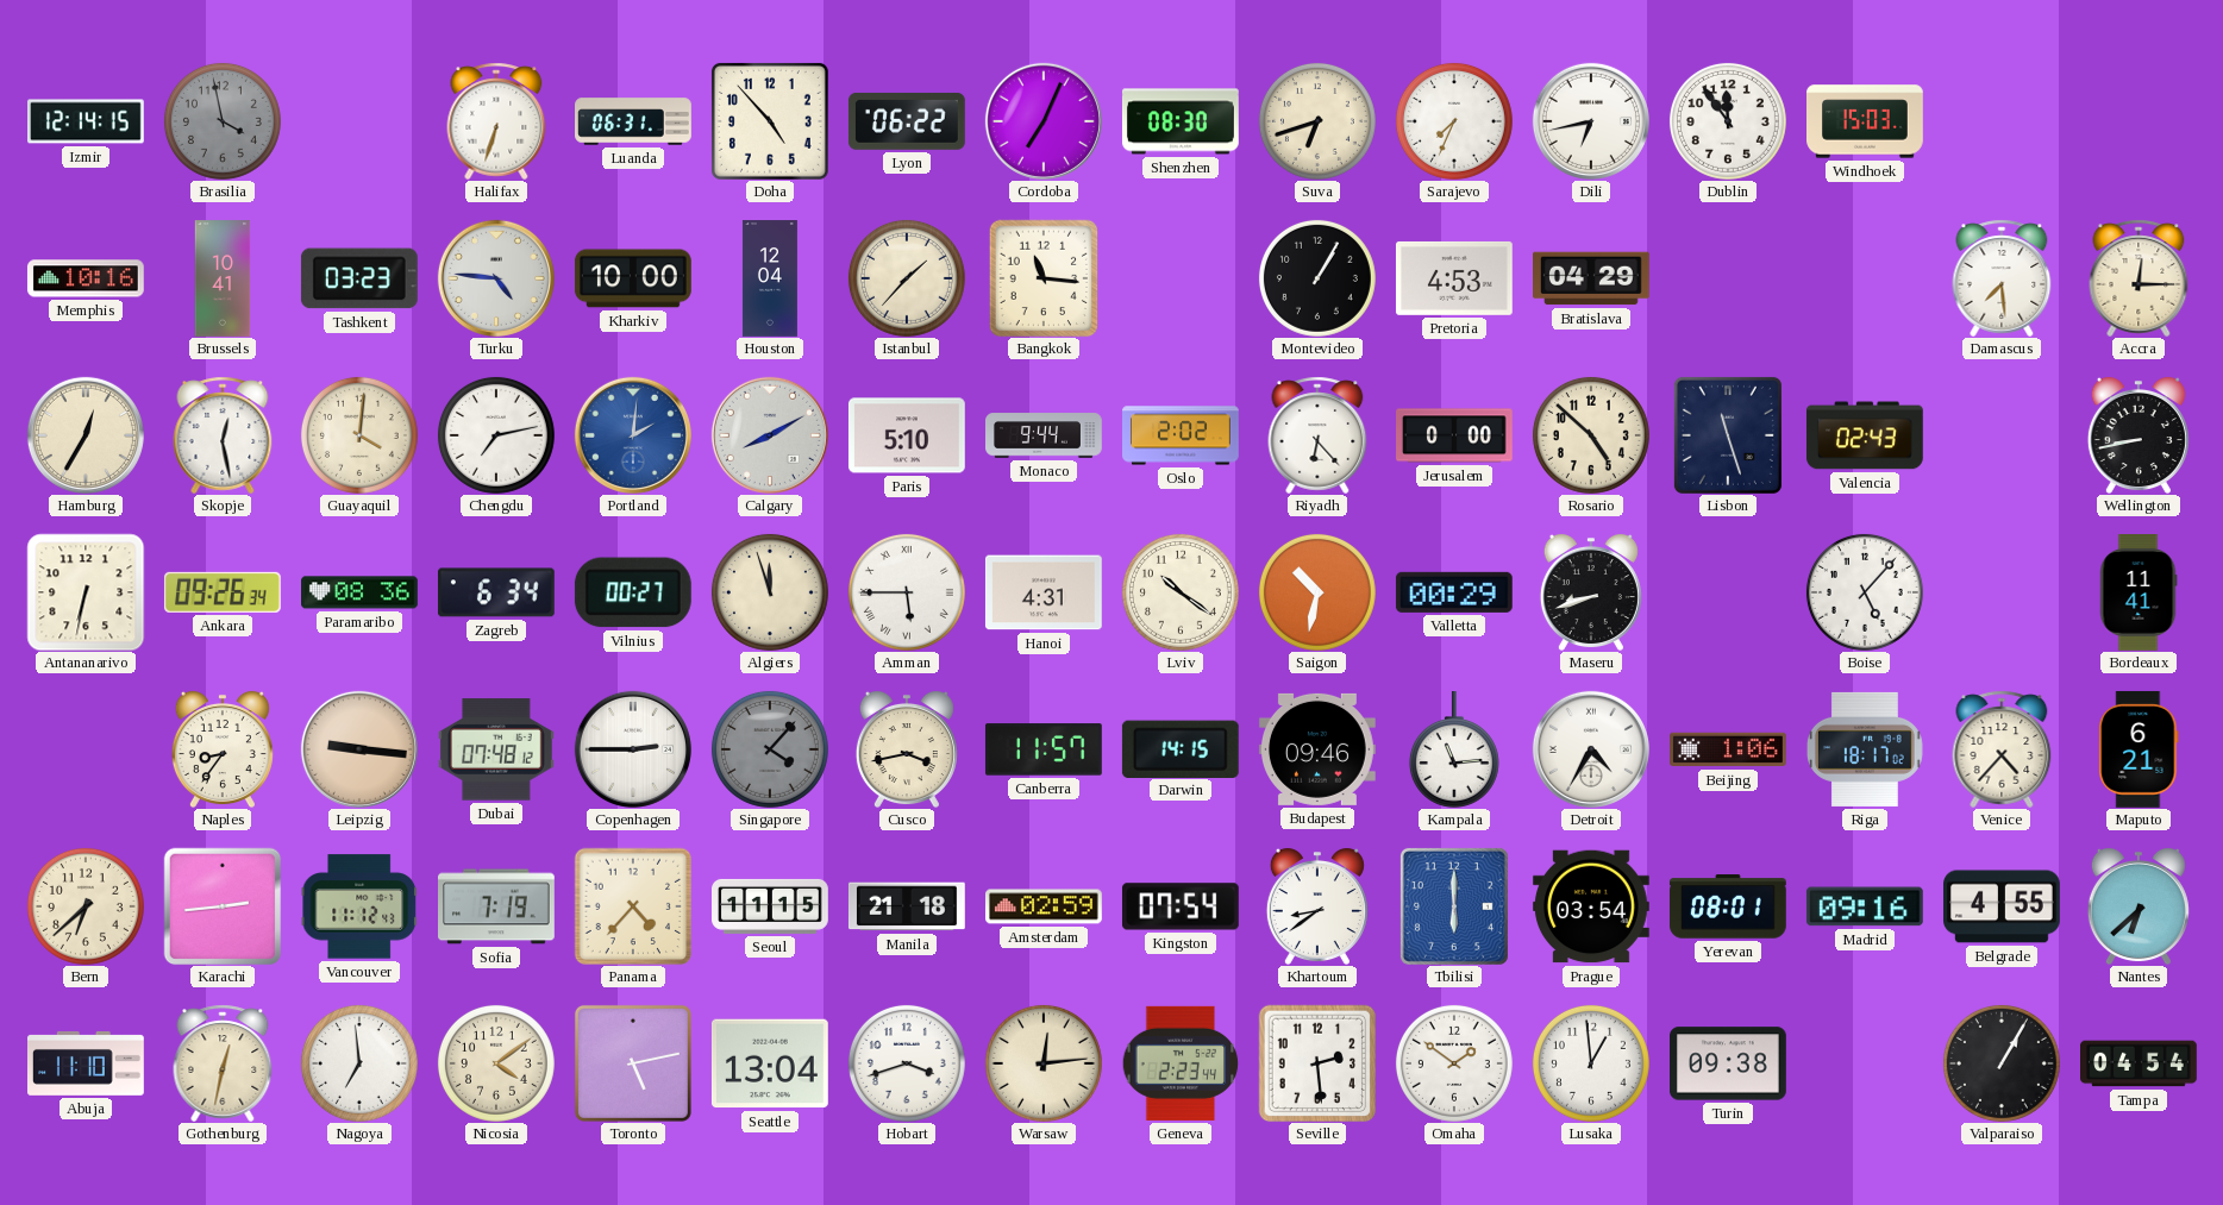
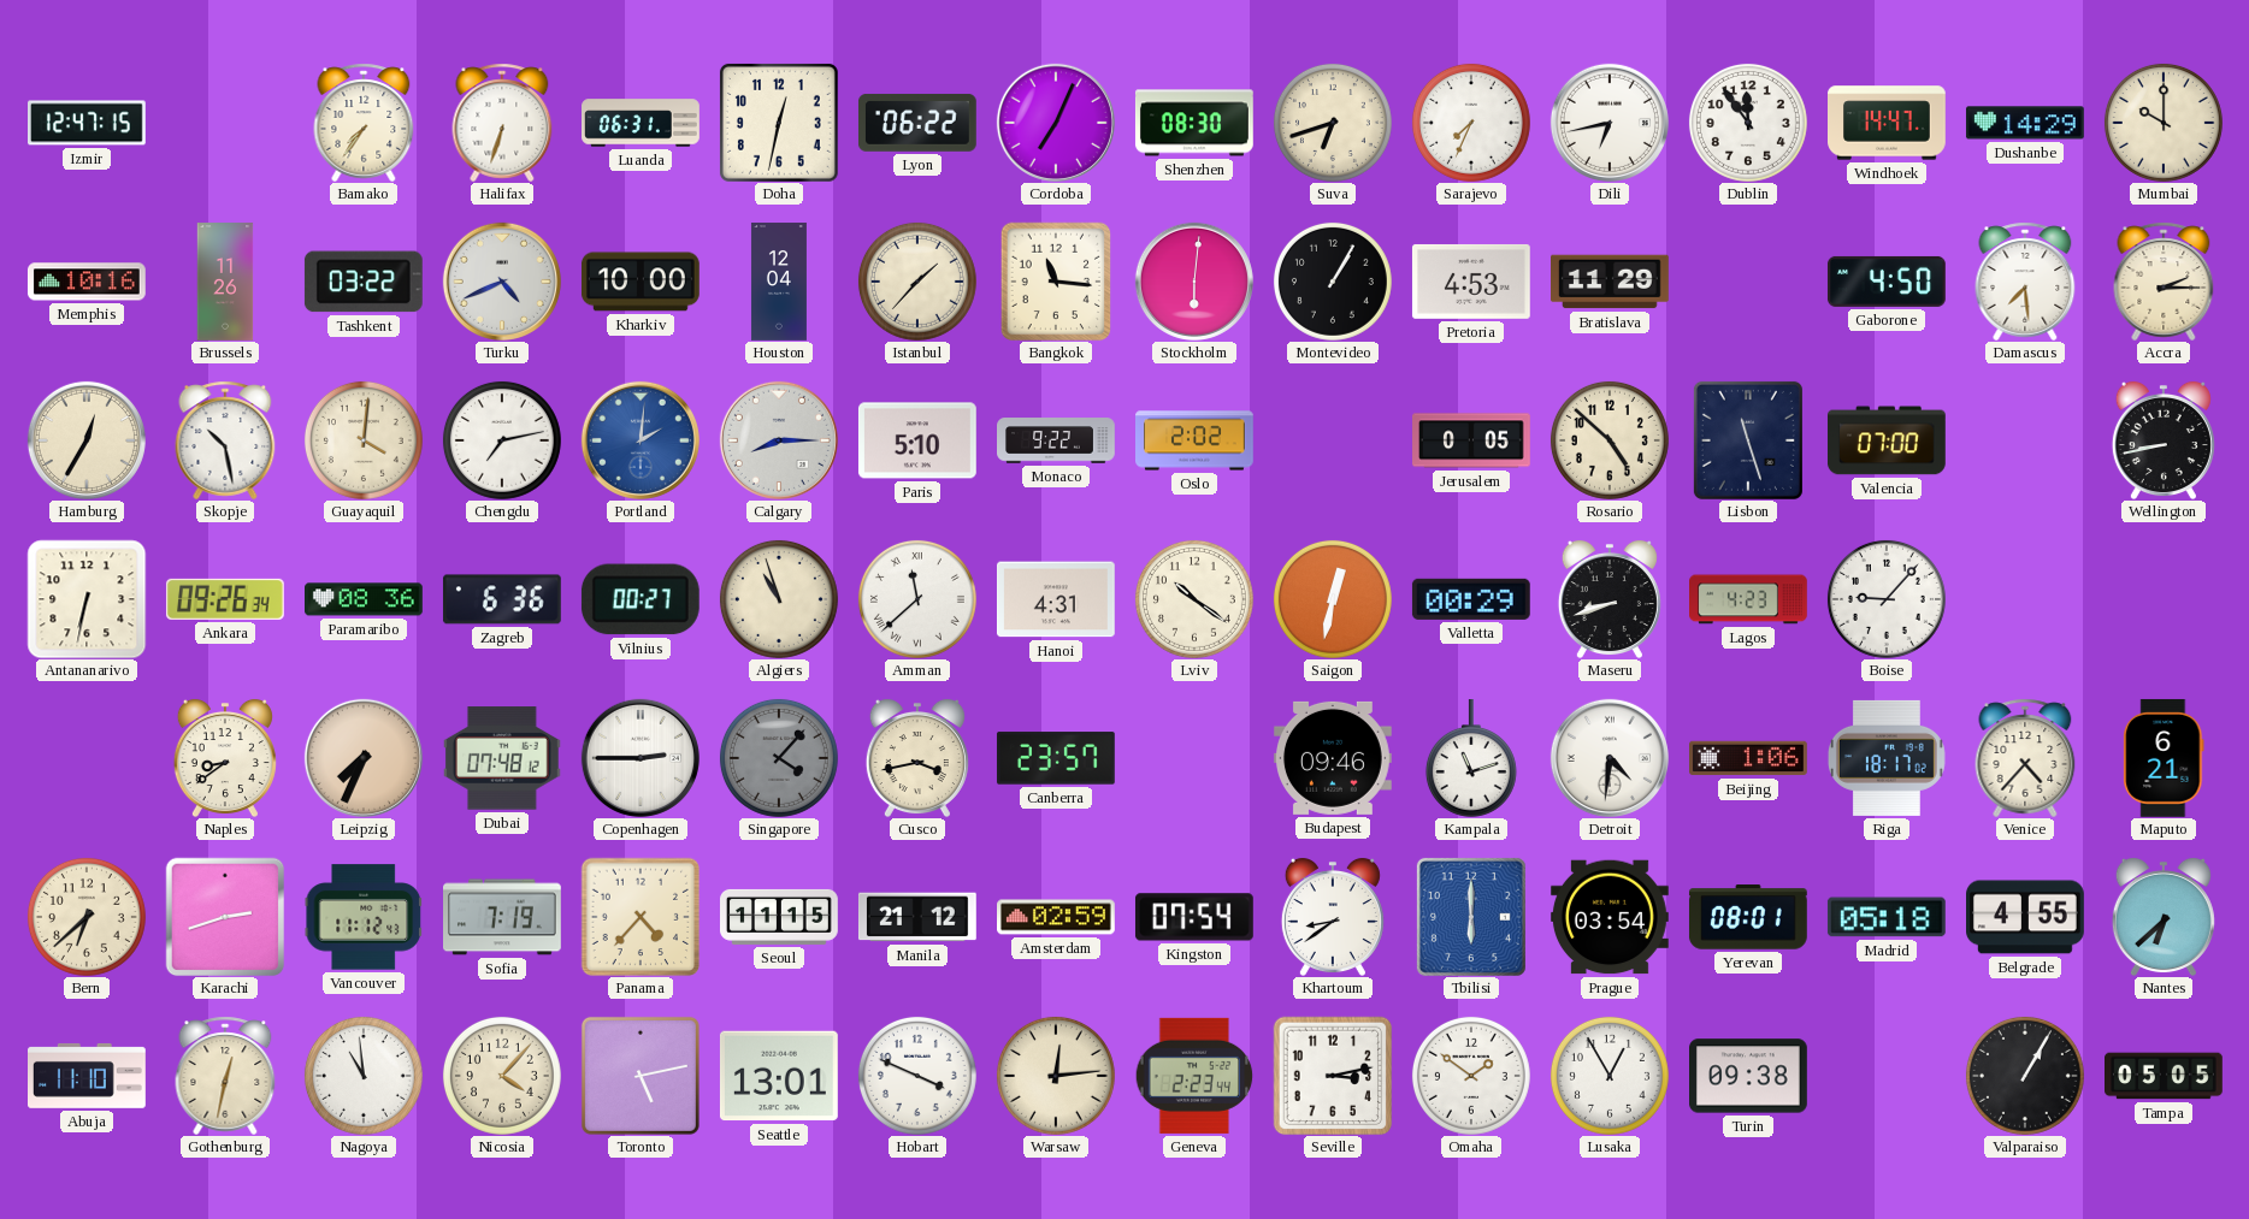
Izmir: 12:14 -> 12:47 (88, 123)
Brasilia: 3:58 -> none (223, 121)
Bamako: none -> 7:36 (364, 123)
Doha: 4:53 -> 12:32 (779, 123)
Windhoek: 15:03 -> 14:47 (1888, 123)
Dushanbe: none -> 14:29 (2025, 123)
Mumbai: none -> 10:00 (2164, 123)
Brussels: 10:41 -> 11:26 (225, 282)
Tashkent: 03:23 -> 03:22 (364, 282)
Turku: 4:46 -> 4:41 (502, 282)
Stockholm: none -> 6:01 (1194, 282)
Bratislava: 04:29 -> 11:29 (1611, 282)
Gaborone: none -> 4:50 (1887, 282)
Accra: 12:15 -> 2:15 (2164, 282)
Skopje: 12:28 -> 10:28 (225, 440)
Calgary: 8:10 -> 8:15 (779, 440)
Monaco: 9:44 -> 9:22 (1057, 440)
Riyadh: 6:23 -> none (1317, 435)
Jerusalem: 0:00 -> 0:05 (1472, 440)
Valencia: 02:43 -> 07:00 (1887, 440)
Zagreb: 6:34 -> 6:36 (502, 599)
Algiers: 11:57 -> 10:57 (779, 599)
Amman: 5:45 -> 11:38 (917, 599)
Saigon: 10:32 -> 12:32 (1333, 599)
Lagos: none -> 4:23 (1749, 599)
Boise: 5:07 -> 9:07 (1887, 599)
Bordeaux: 11:41 -> none (2139, 594)
Naples: 8:36 -> 8:39 (225, 758)
Leipzig: 9:16 -> 7:34 (364, 758)
Canberra: 11:57 -> 23:57 (1056, 758)
Darwin: 14:15 -> none (1181, 748)
Kampala: 11:14 -> 11:12 (1471, 759)
Detroit: 4:35 -> 4:31 (1610, 758)
Karachi: 2:44 -> 2:42 (225, 917)
Manila: 21:18 -> 21:12 (917, 917)
Madrid: 09:16 -> 05:18 (1887, 917)
Nagoya: 6:59 -> 10:59 (364, 1076)
Nicosia: 4:09 -> 4:07 (502, 1076)
Seattle: 13:04 -> 13:01 (779, 1076)
Hobart: 3:42 -> 3:49 (917, 1076)
Seville: 2:29 -> 3:13 (1333, 1076)
Lusaka: 12:59 -> 12:55 (1610, 1076)
Tampa: 04:54 -> 05:05 (2165, 1076)
